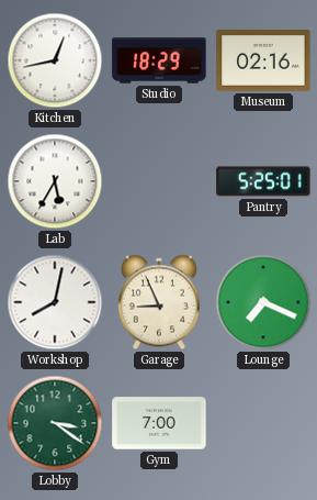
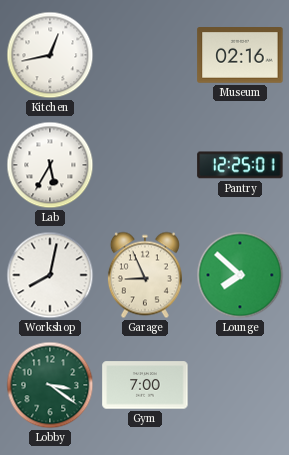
Studio: 18:29 -> none (159, 60)
Pantry: 5:25 -> 12:25 (240, 165)
Lounge: 7:19 -> 7:52 (240, 275)
